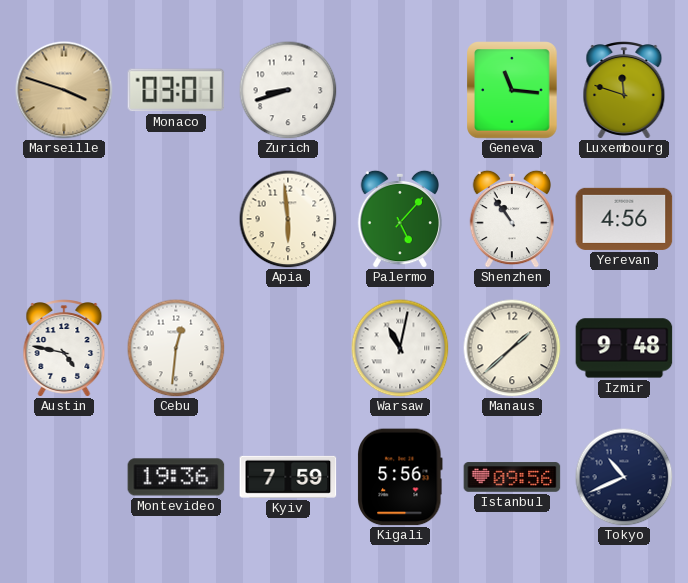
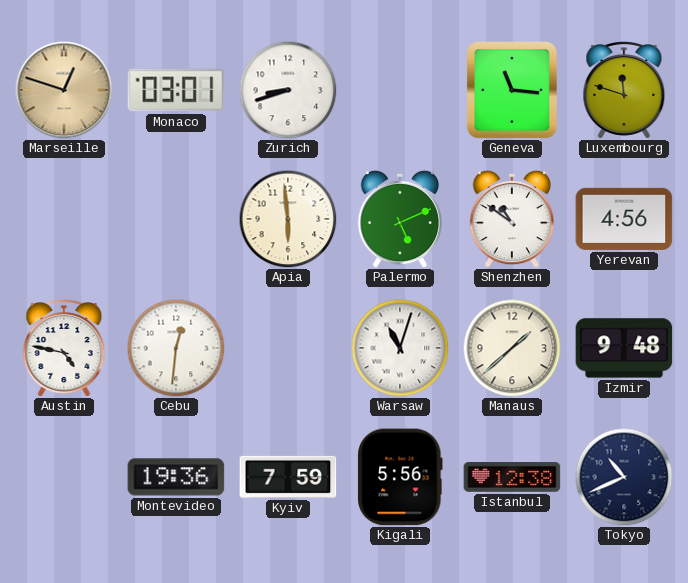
Marseille: 3:48 -> 12:48 (64, 90)
Palermo: 5:07 -> 5:11 (399, 219)
Shenzhen: 10:54 -> 10:51 (511, 219)
Warsaw: 11:02 -> 11:03 (400, 348)
Istanbul: 09:56 -> 12:38 (512, 477)
